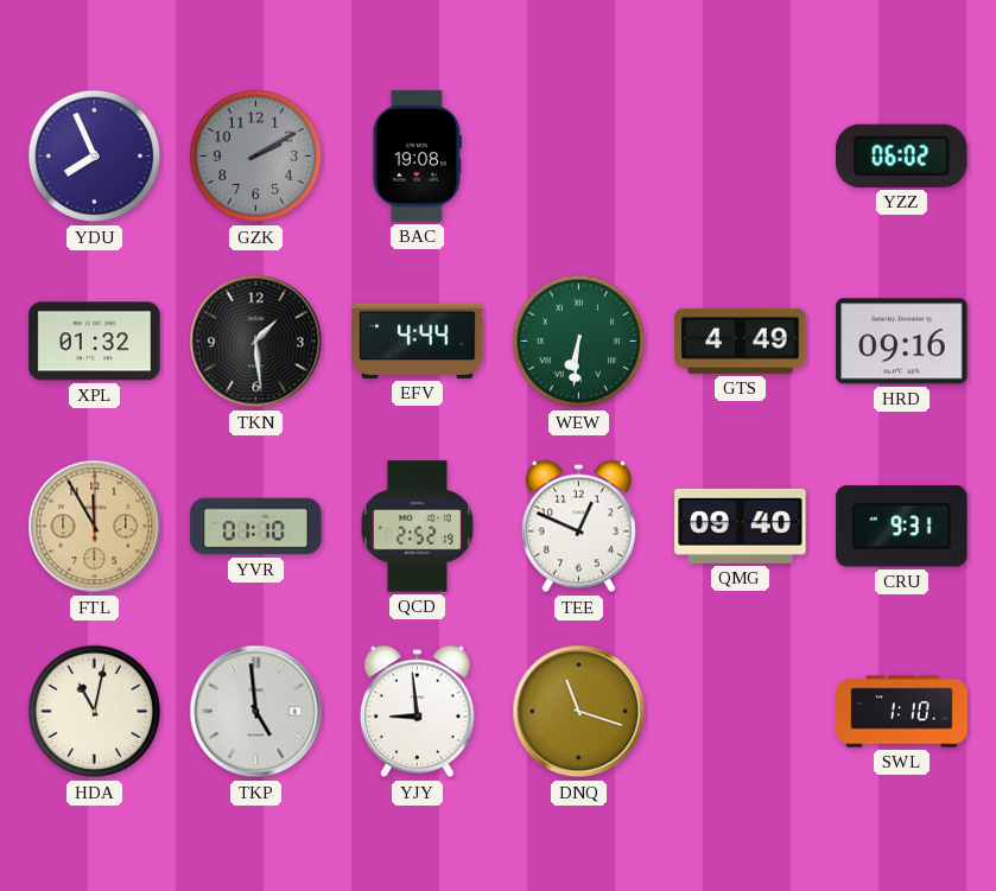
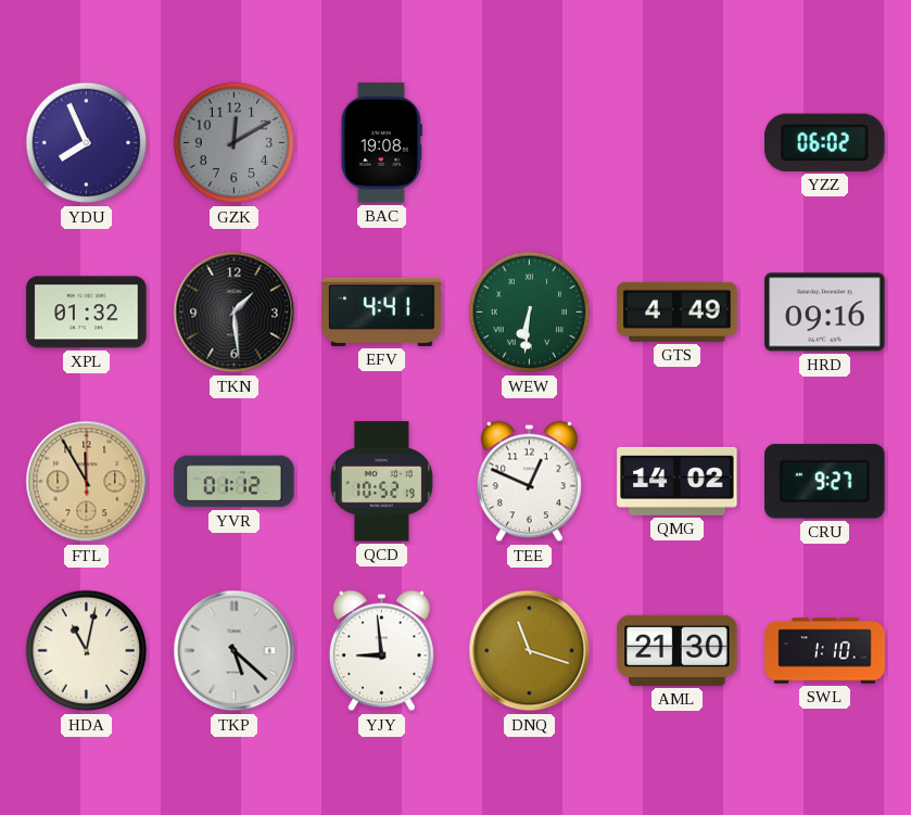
GZK: 2:10 -> 12:10 (235, 143)
EFV: 4:44 -> 4:41 (382, 311)
YVR: 01:10 -> 01:12 (235, 482)
QCD: 2:52 -> 10:52 (381, 482)
QMG: 09:40 -> 14:02 (678, 481)
CRU: 9:31 -> 9:27 (825, 482)
TKP: 4:59 -> 5:22 (235, 651)
AML: none -> 21:30 (678, 650)
